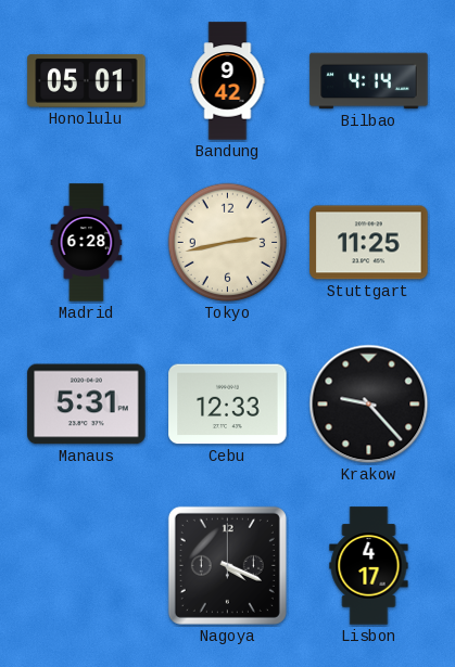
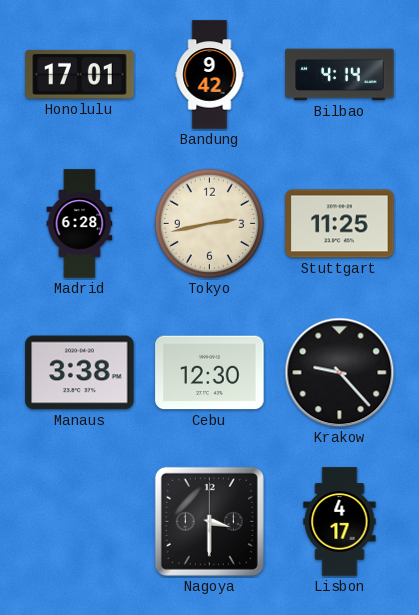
Honolulu: 05:01 -> 17:01 (80, 74)
Manaus: 5:31 -> 3:38 (80, 373)
Cebu: 12:33 -> 12:30 (210, 373)
Nagoya: 4:19 -> 3:30 (209, 521)
